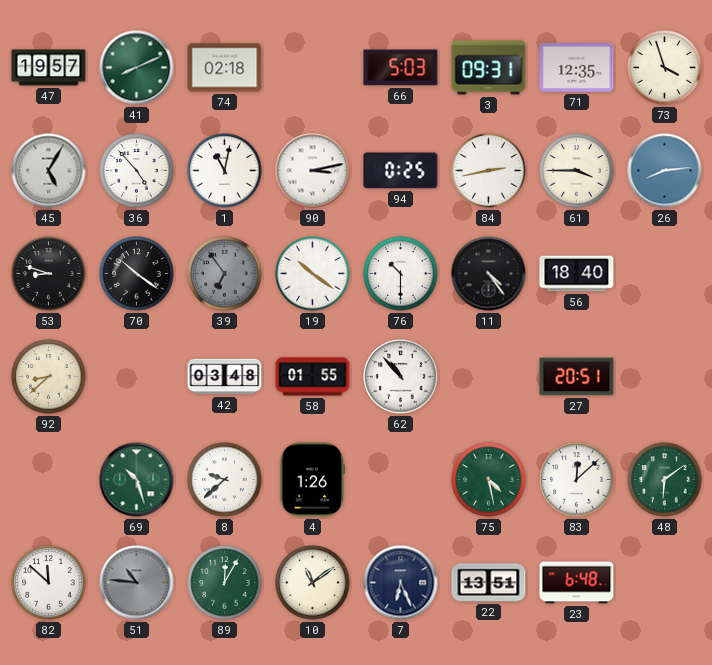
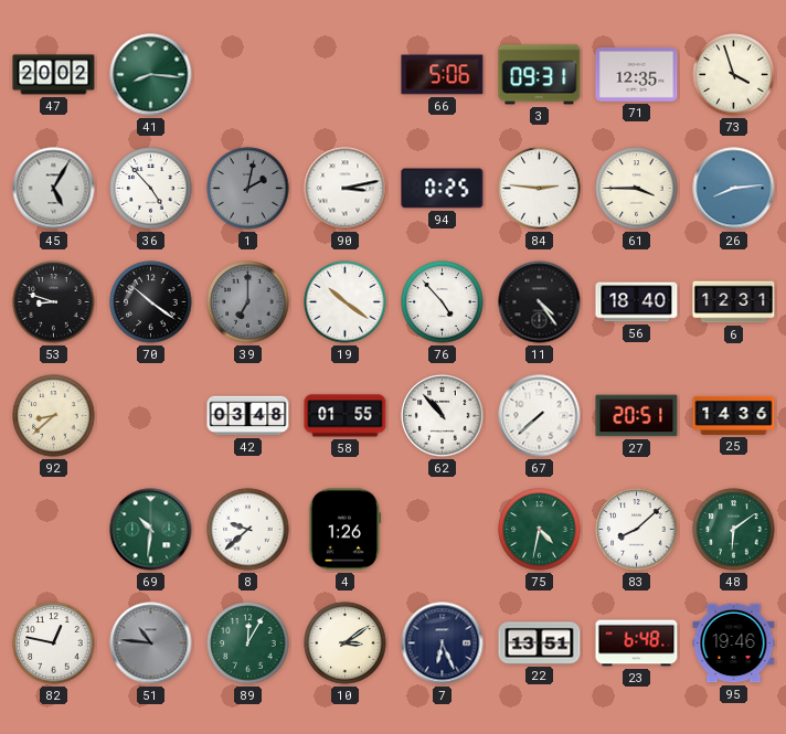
47: 19:57 -> 20:02 (54, 75)
41: 8:11 -> 8:16 (151, 75)
74: 02:18 -> none (225, 68)
66: 5:03 -> 5:06 (443, 75)
1: 11:02 -> 2:02 (248, 189)
1 dial: white -> grey (248, 189)
84: 2:43 -> 2:46 (540, 189)
39: 6:54 -> 7:00 (248, 302)
76: 10:30 -> 4:53 (443, 302)
6: none -> 12:31 (734, 302)
67: none -> 7:38 (540, 416)
25: none -> 14:36 (734, 415)
69: 10:27 -> 10:31 (151, 530)
75: 4:28 -> 4:32 (540, 530)
83: 12:08 -> 8:08 (637, 530)
82: 11:52 -> 12:47 (54, 643)
10: 11:09 -> 3:09 (346, 643)
95: none -> 19:46 (734, 643)
